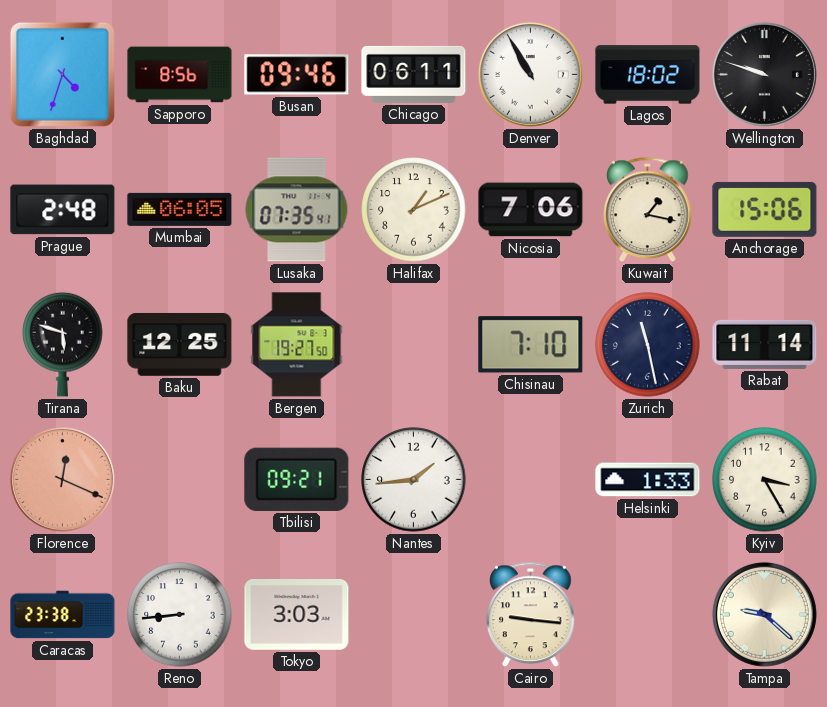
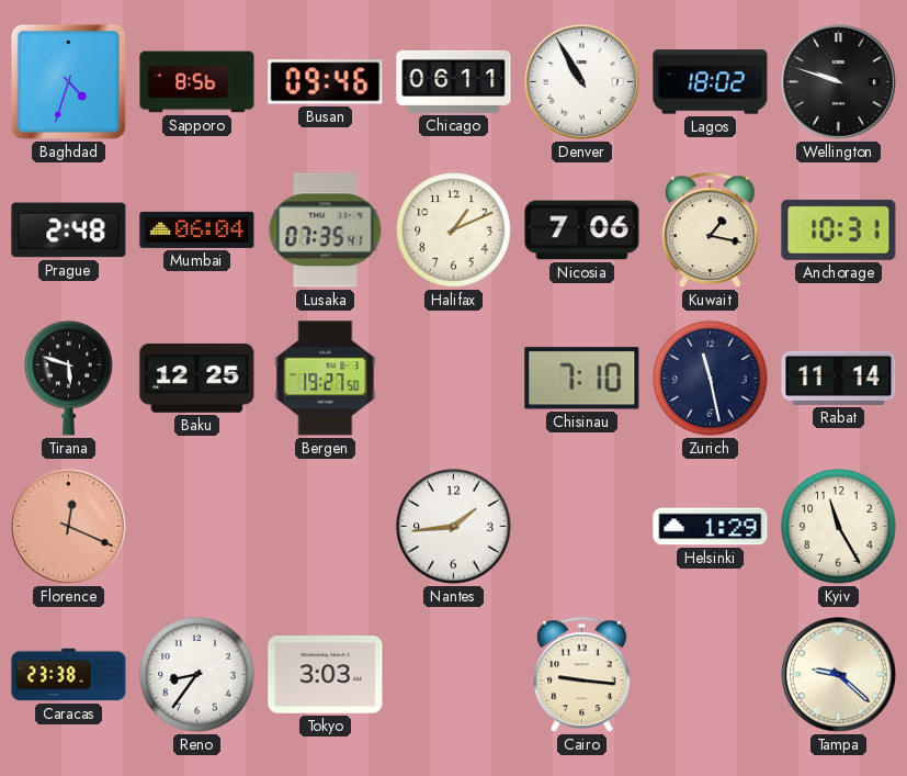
Mumbai: 06:05 -> 06:04 (197, 229)
Anchorage: 15:06 -> 10:31 (839, 229)
Tbilisi: 09:21 -> none (297, 479)
Helsinki: 1:33 -> 1:29 (711, 527)
Kyiv: 3:25 -> 11:25 (839, 527)
Reno: 8:44 -> 8:36 (197, 675)
